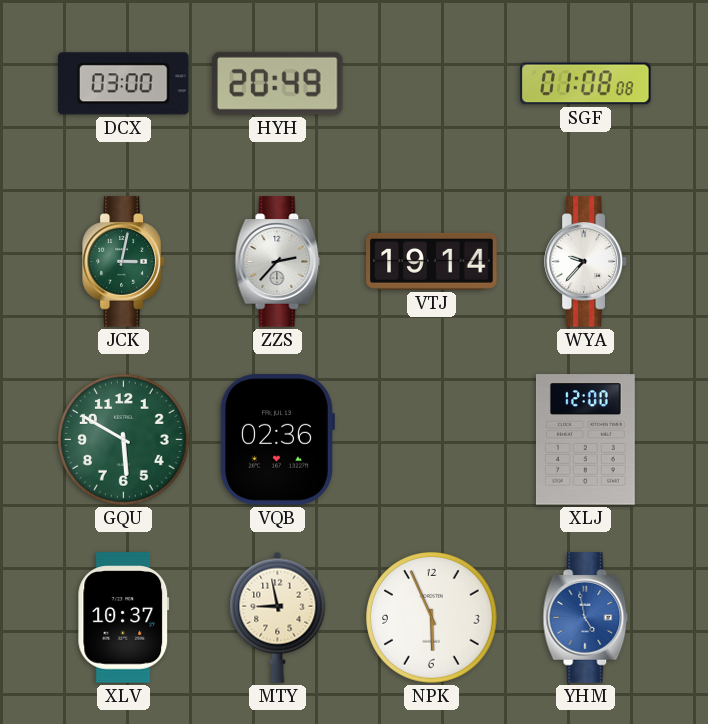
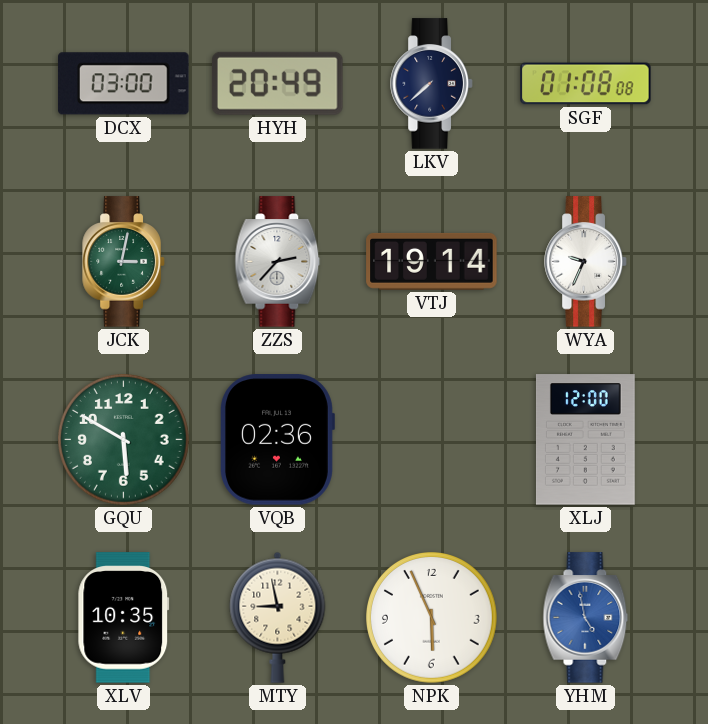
LKV: none -> 7:38 (432, 84)
WYA: 9:37 -> 9:34 (586, 262)
XLV: 10:37 -> 10:35 (124, 618)
